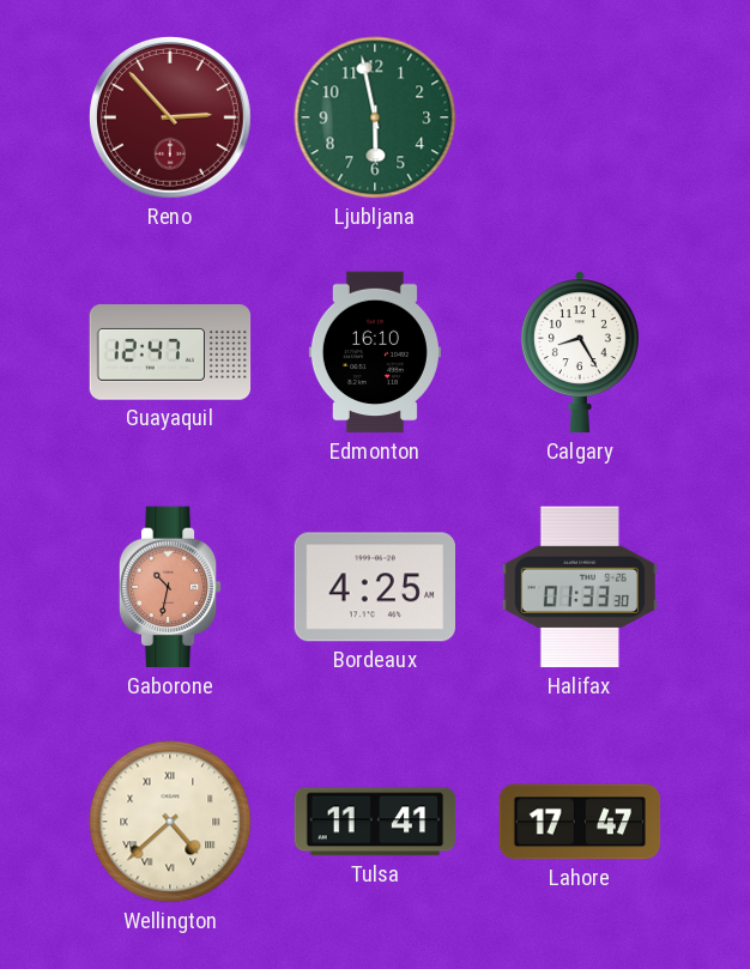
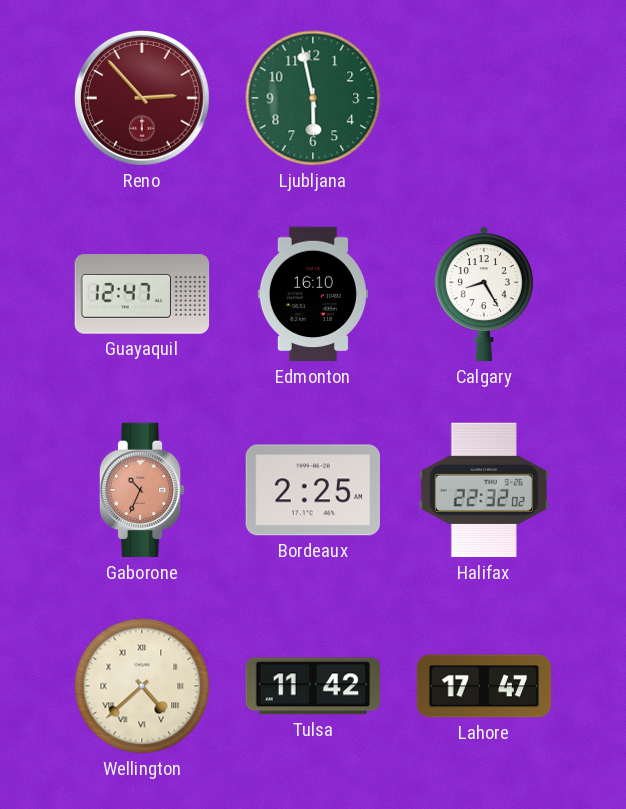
Gaborone: 10:32 -> 10:34 (142, 490)
Bordeaux: 4:25 -> 2:25 (312, 490)
Halifax: 01:33 -> 22:32 (484, 490)
Tulsa: 11:41 -> 11:42 (313, 686)
